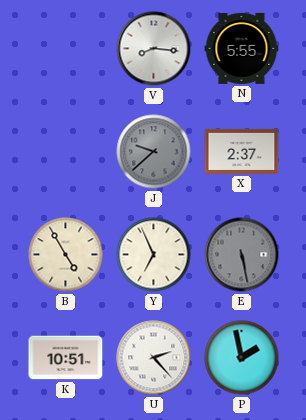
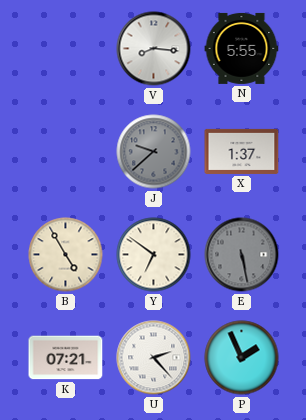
X: 2:37 -> 1:37 (242, 151)
Y: 6:56 -> 6:51 (154, 255)
K: 10:51 -> 07:21 (66, 358)
P: 1:58 -> 1:56 (242, 358)
